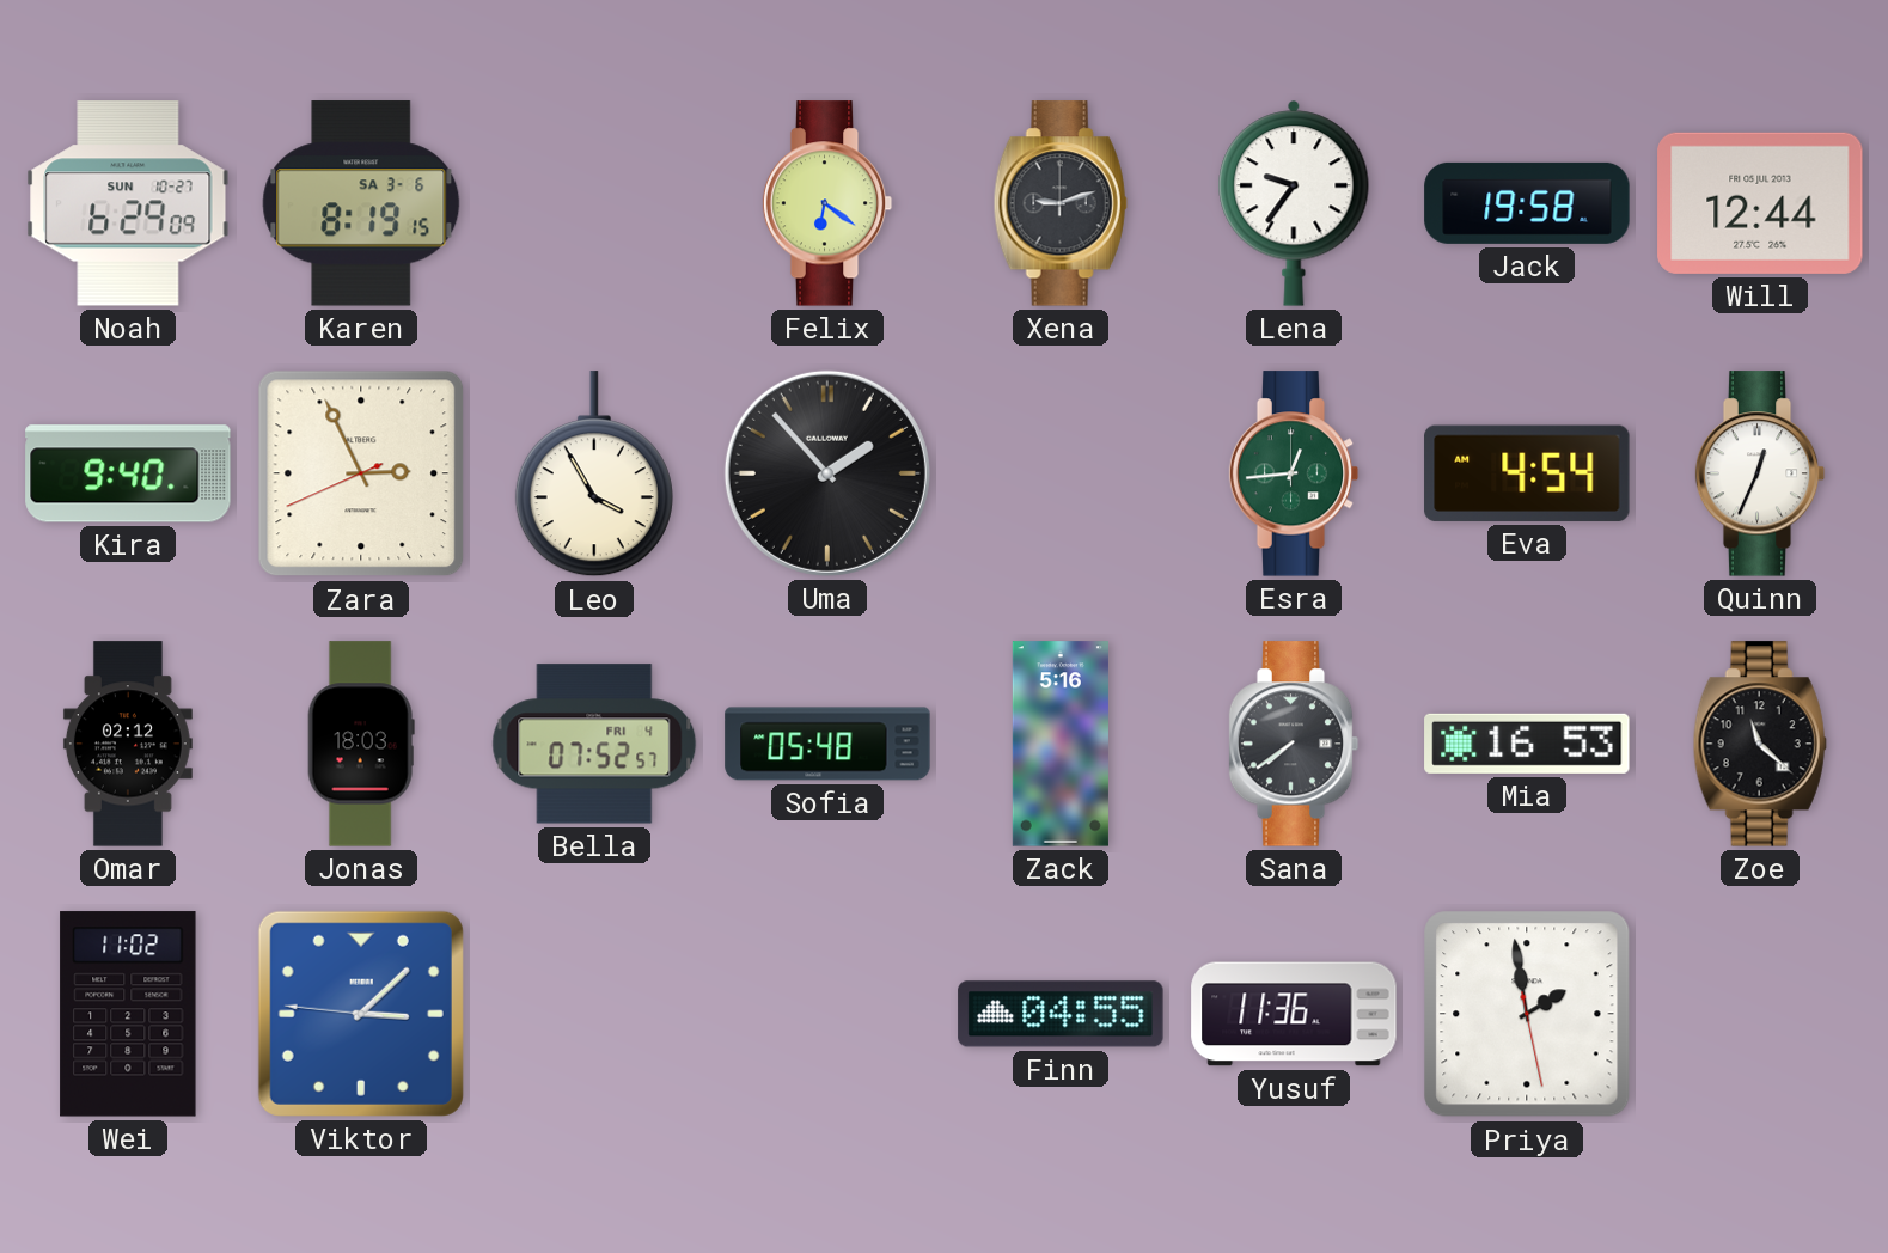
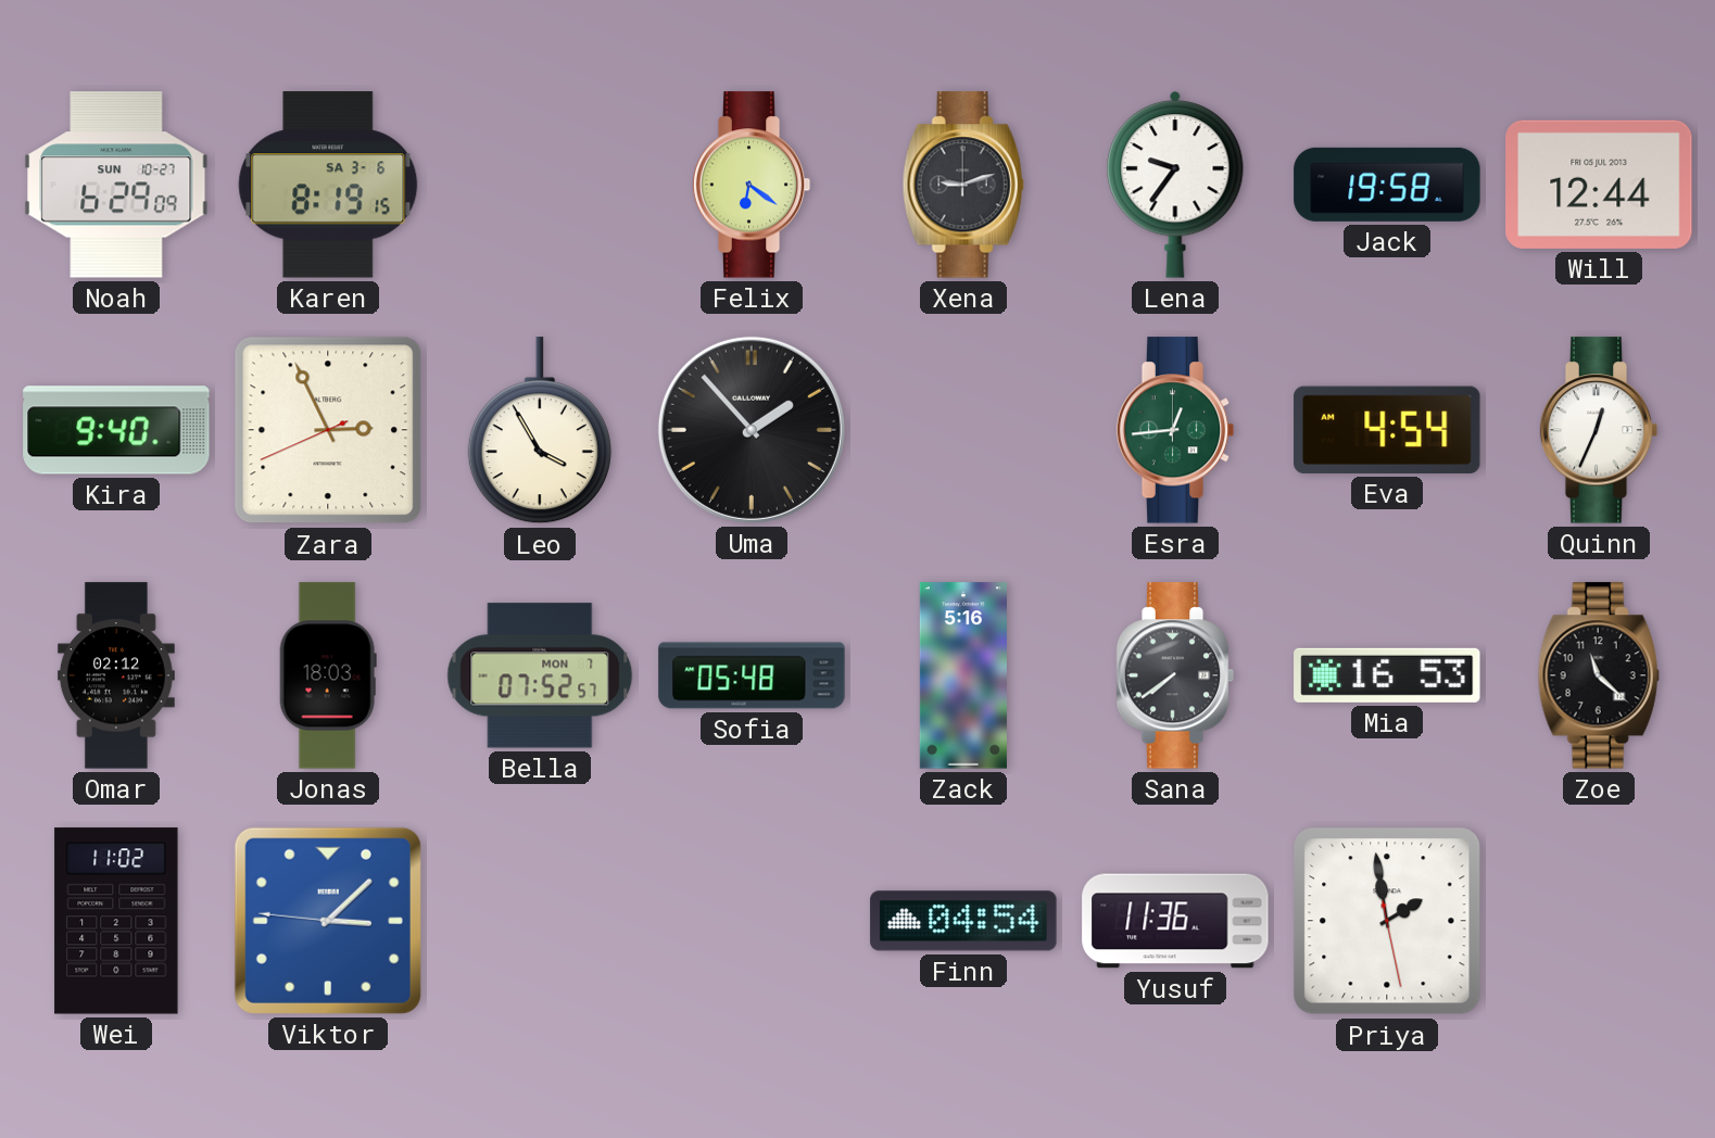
Bella date: FRI 4 -> MON 7 (540, 675)
Finn: 04:55 -> 04:54 (963, 921)
